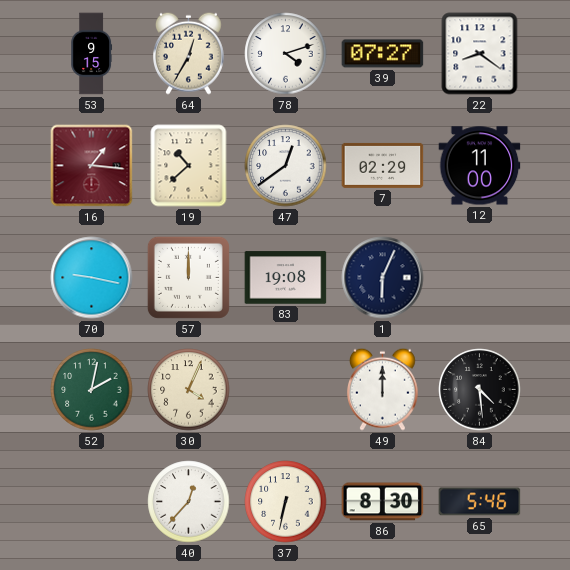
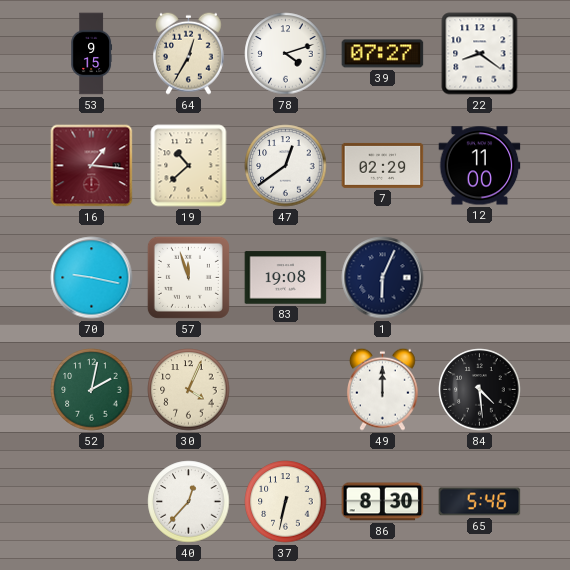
57: 12:00 -> 11:57 (188, 277)
